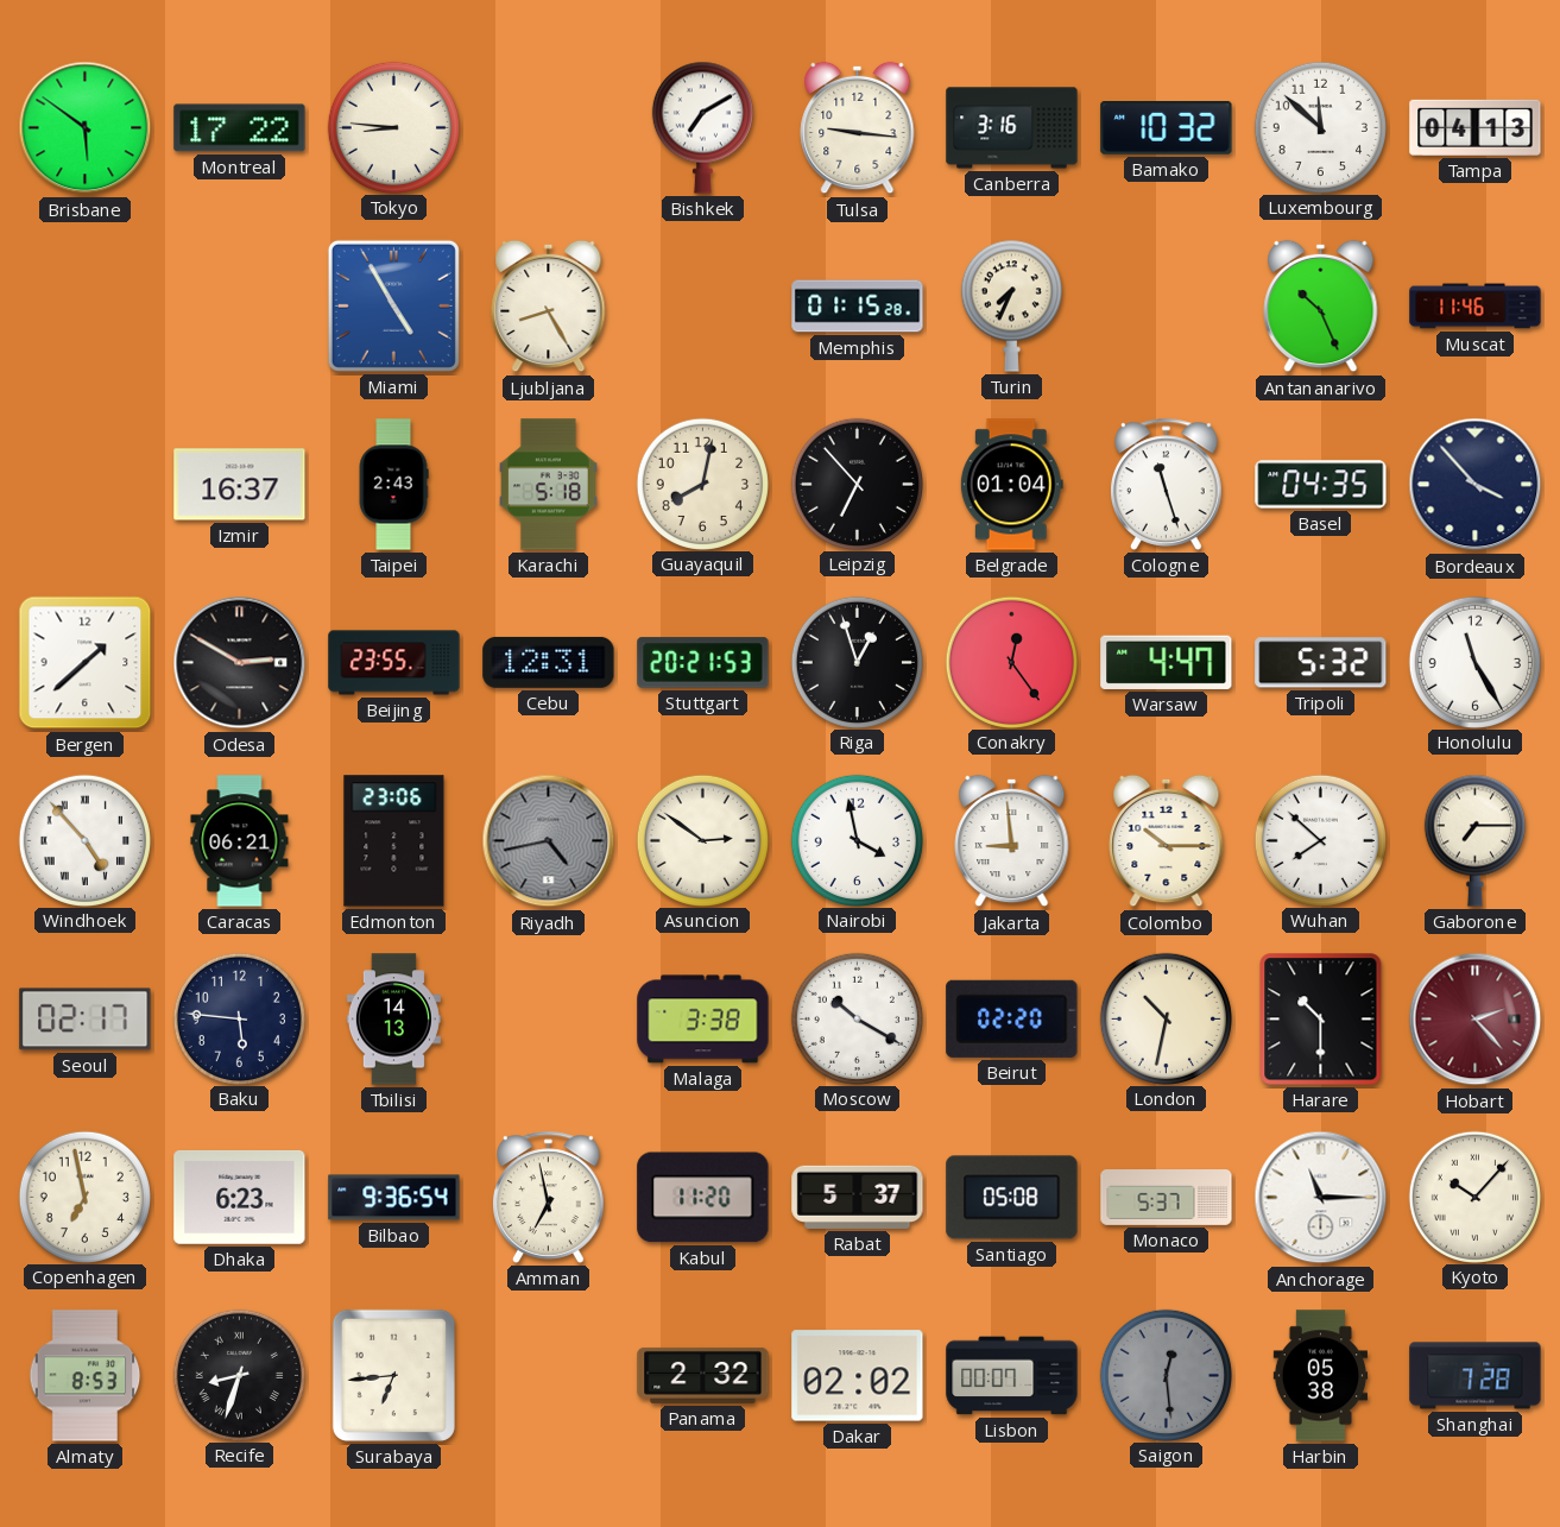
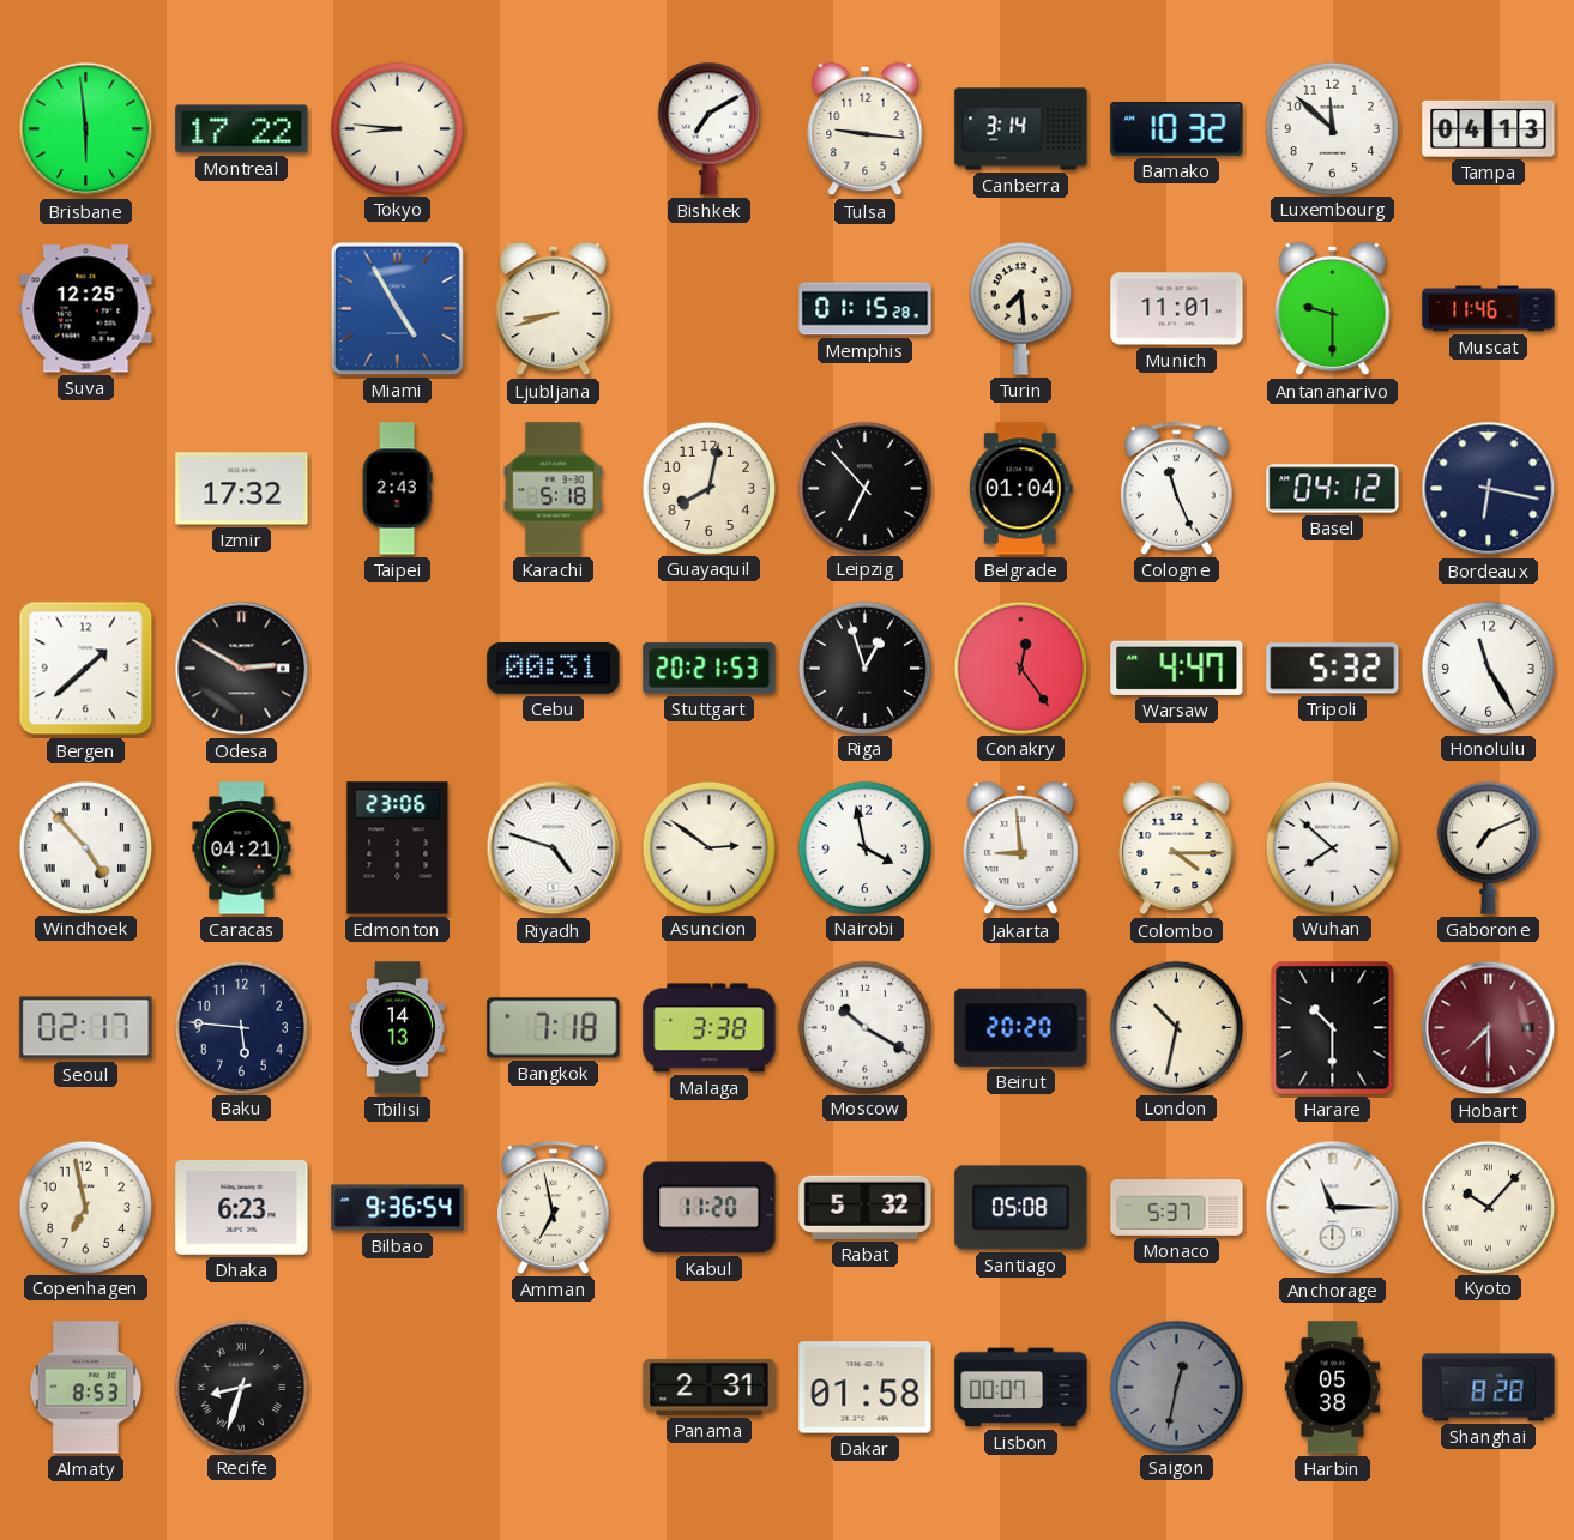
Brisbane: 5:51 -> 5:59 (86, 129)
Canberra: 3:16 -> 3:14 (1021, 129)
Suva: none -> 12:25 (86, 309)
Ljubljana: 8:25 -> 8:42 (554, 309)
Turin: 7:34 -> 7:29 (1020, 308)
Munich: none -> 11:01 (1177, 309)
Antananarivo: 10:26 -> 9:30 (1333, 309)
Izmir: 16:37 -> 17:32 (242, 489)
Cologne: 11:27 -> 11:26 (1177, 488)
Basel: 04:35 -> 04:12 (1333, 489)
Bordeaux: 3:53 -> 6:17 (1489, 489)
Beijing: 23:55 -> none (394, 663)
Cebu: 12:31 -> 00:31 (554, 668)
Caracas: 06:21 -> 04:21 (242, 848)
Riyadh: 4:43 -> 4:48 (554, 848)
Riyadh dial: grey -> white (554, 848)
Colombo: 10:15 -> 4:15 (1177, 848)
Gaborone: 7:15 -> 7:11 (1488, 847)
Bangkok: none -> 7:18 (554, 1028)
Beirut: 02:20 -> 20:20 (1021, 1027)
Hobart: 2:23 -> 7:30 (1489, 1028)
Rabat: 5:37 -> 5:32 (866, 1207)
Surabaya: 6:44 -> none (393, 1375)
Panama: 2:32 -> 2:31 (710, 1387)
Dakar: 02:02 -> 01:58 (866, 1388)
Saigon: 12:29 -> 12:32 (1176, 1387)
Shanghai: 7:28 -> 8:28 (1489, 1388)
